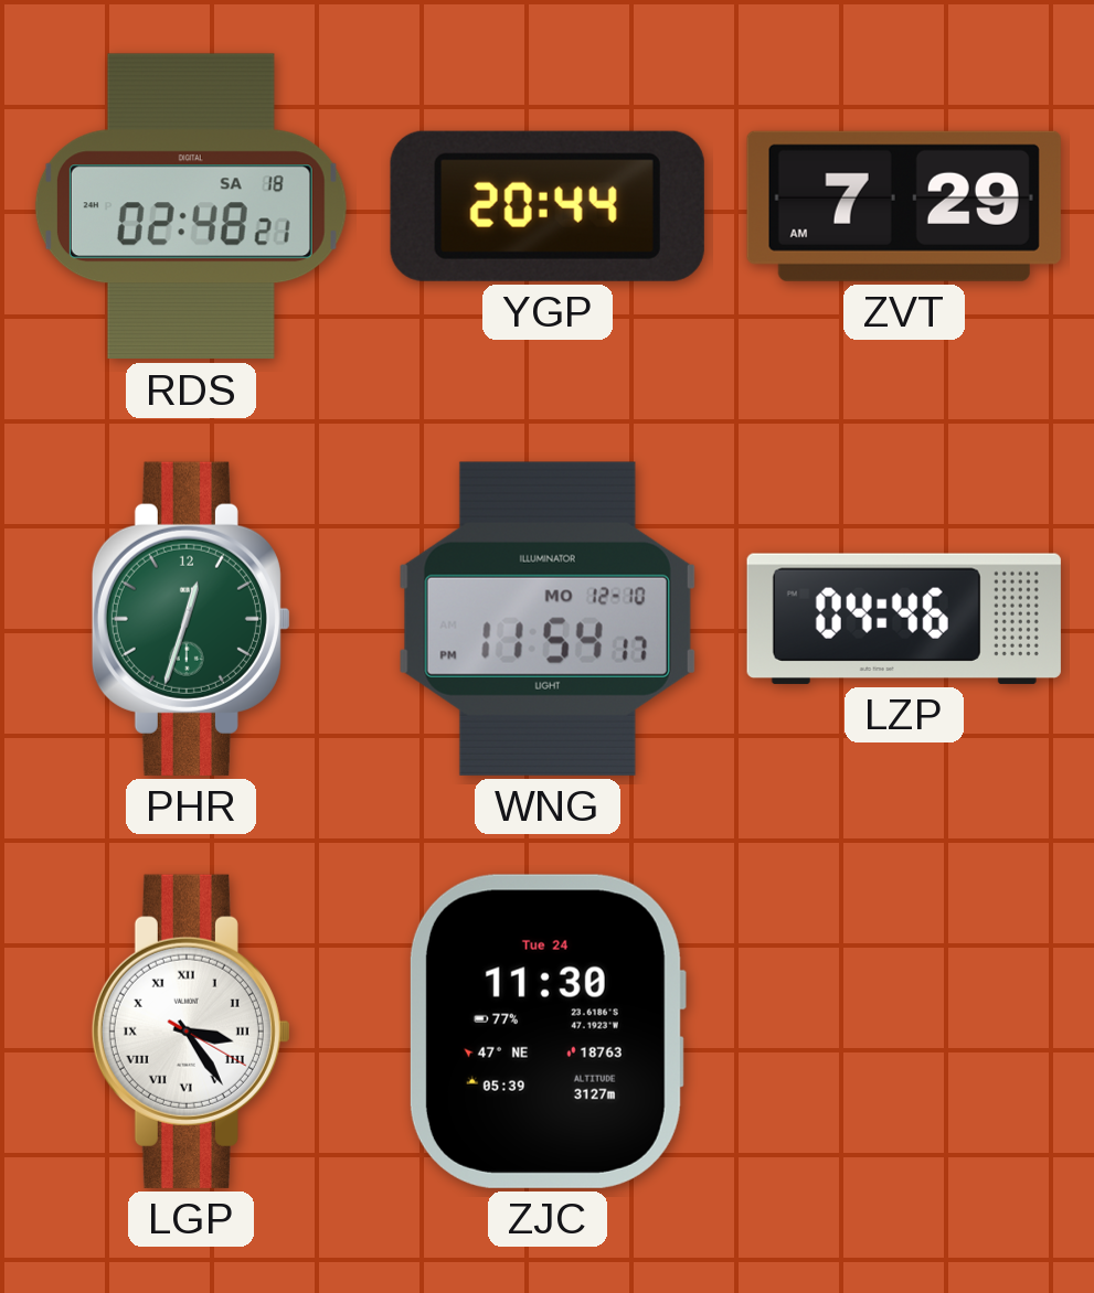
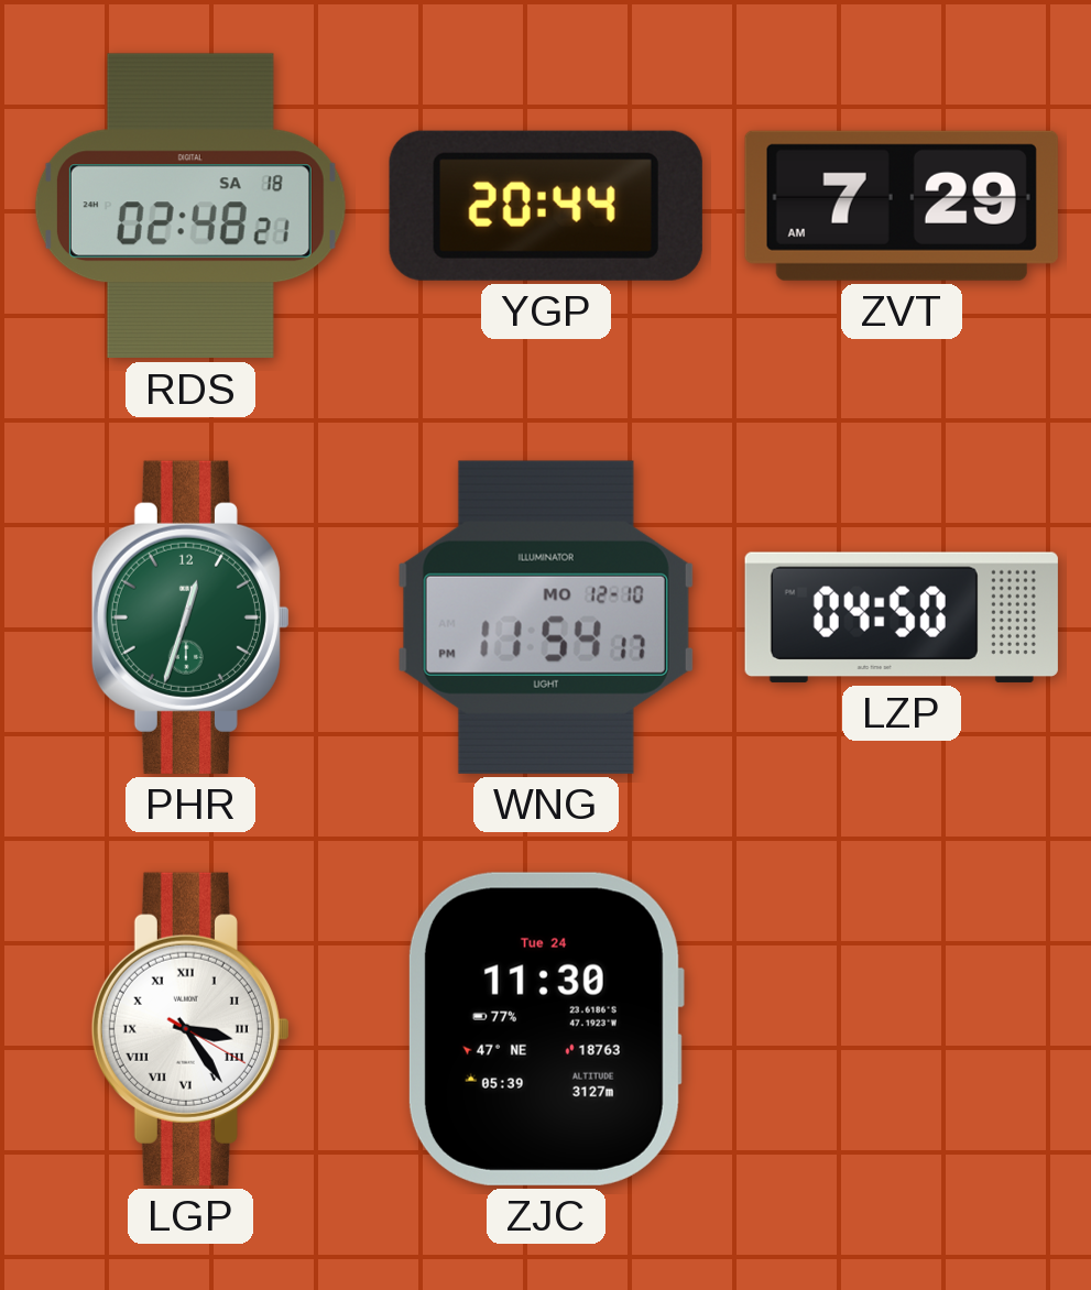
LZP: 04:46 -> 04:50 (902, 617)
